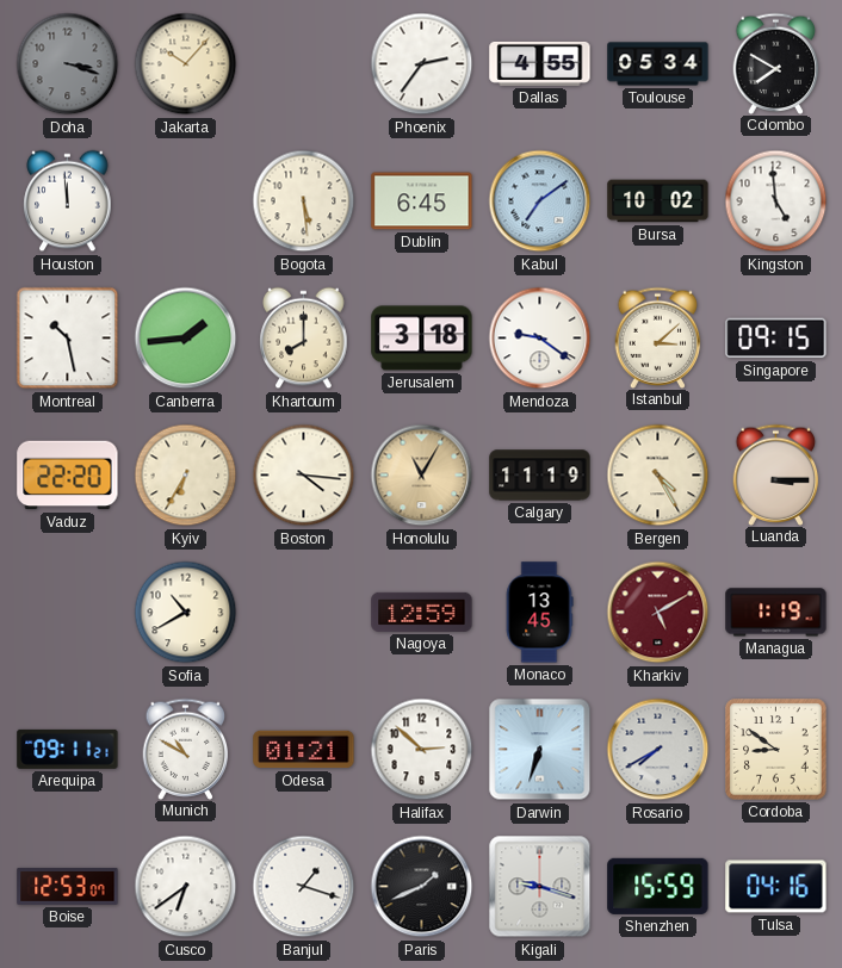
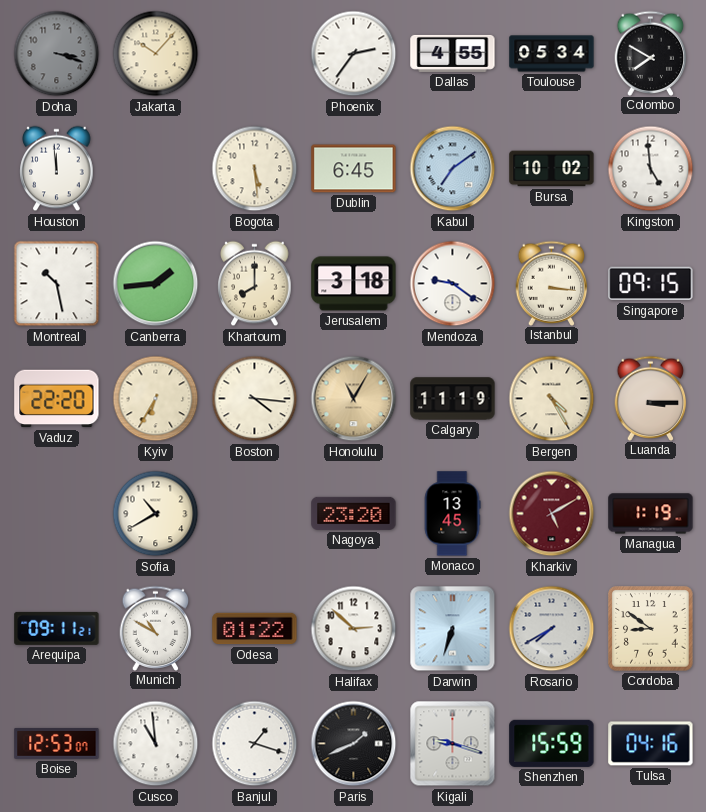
Istanbul: 3:08 -> 3:16 (552, 283)
Nagoya: 12:59 -> 23:20 (354, 513)
Odesa: 01:21 -> 01:22 (255, 629)
Cusco: 6:39 -> 10:59 (156, 744)
